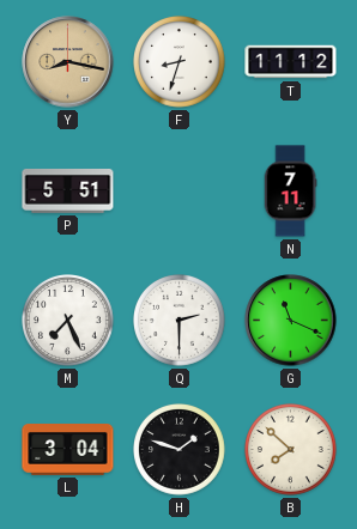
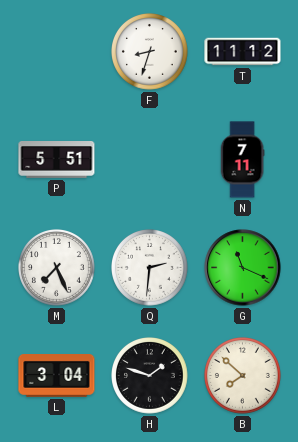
Y: 8:17 -> none (68, 62)
Q: 2:30 -> 2:31 (150, 268)
